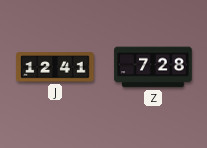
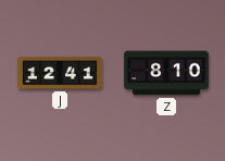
Z: 7:28 -> 8:10 (166, 73)
